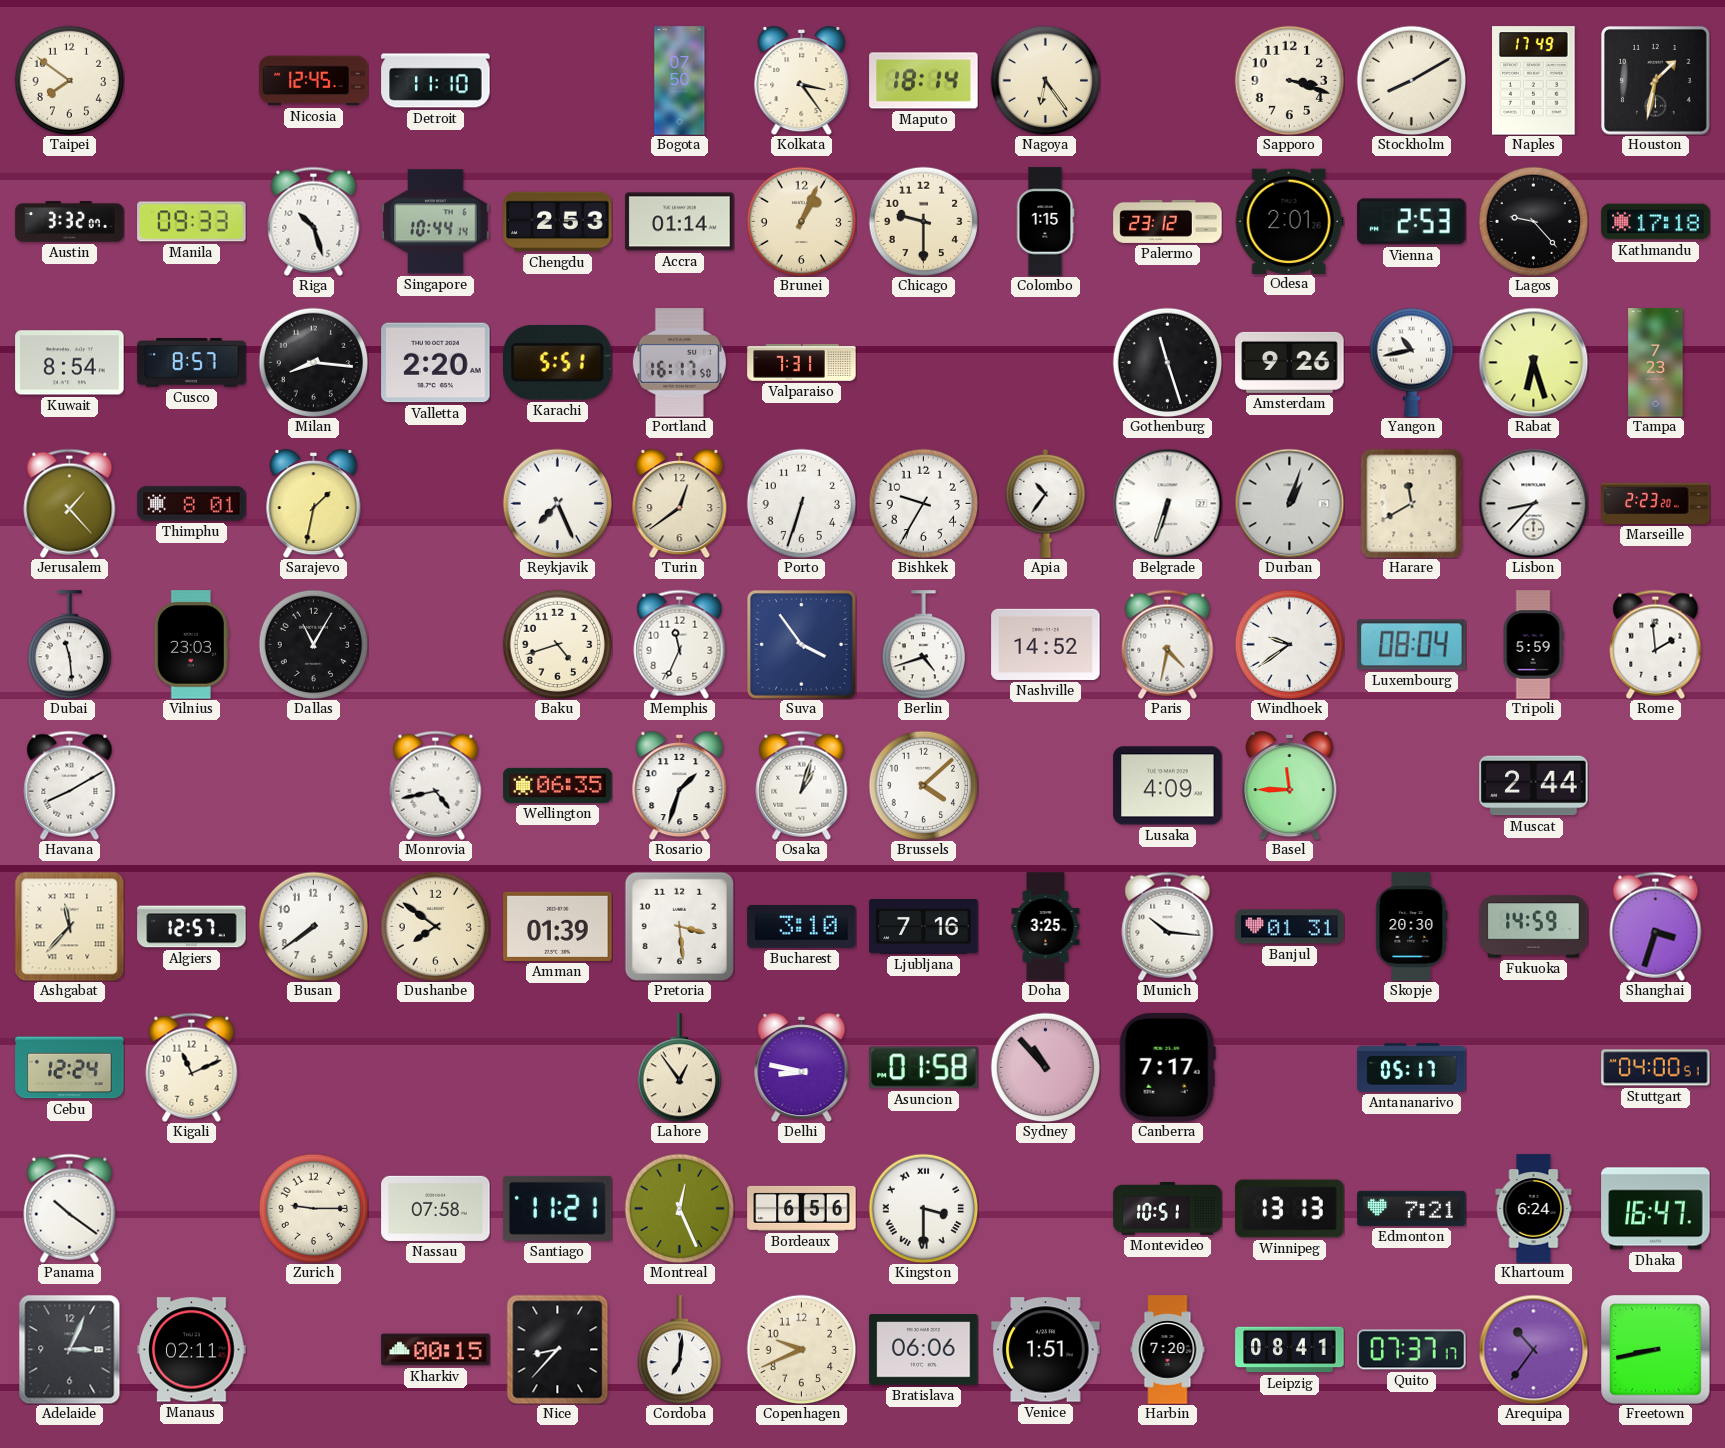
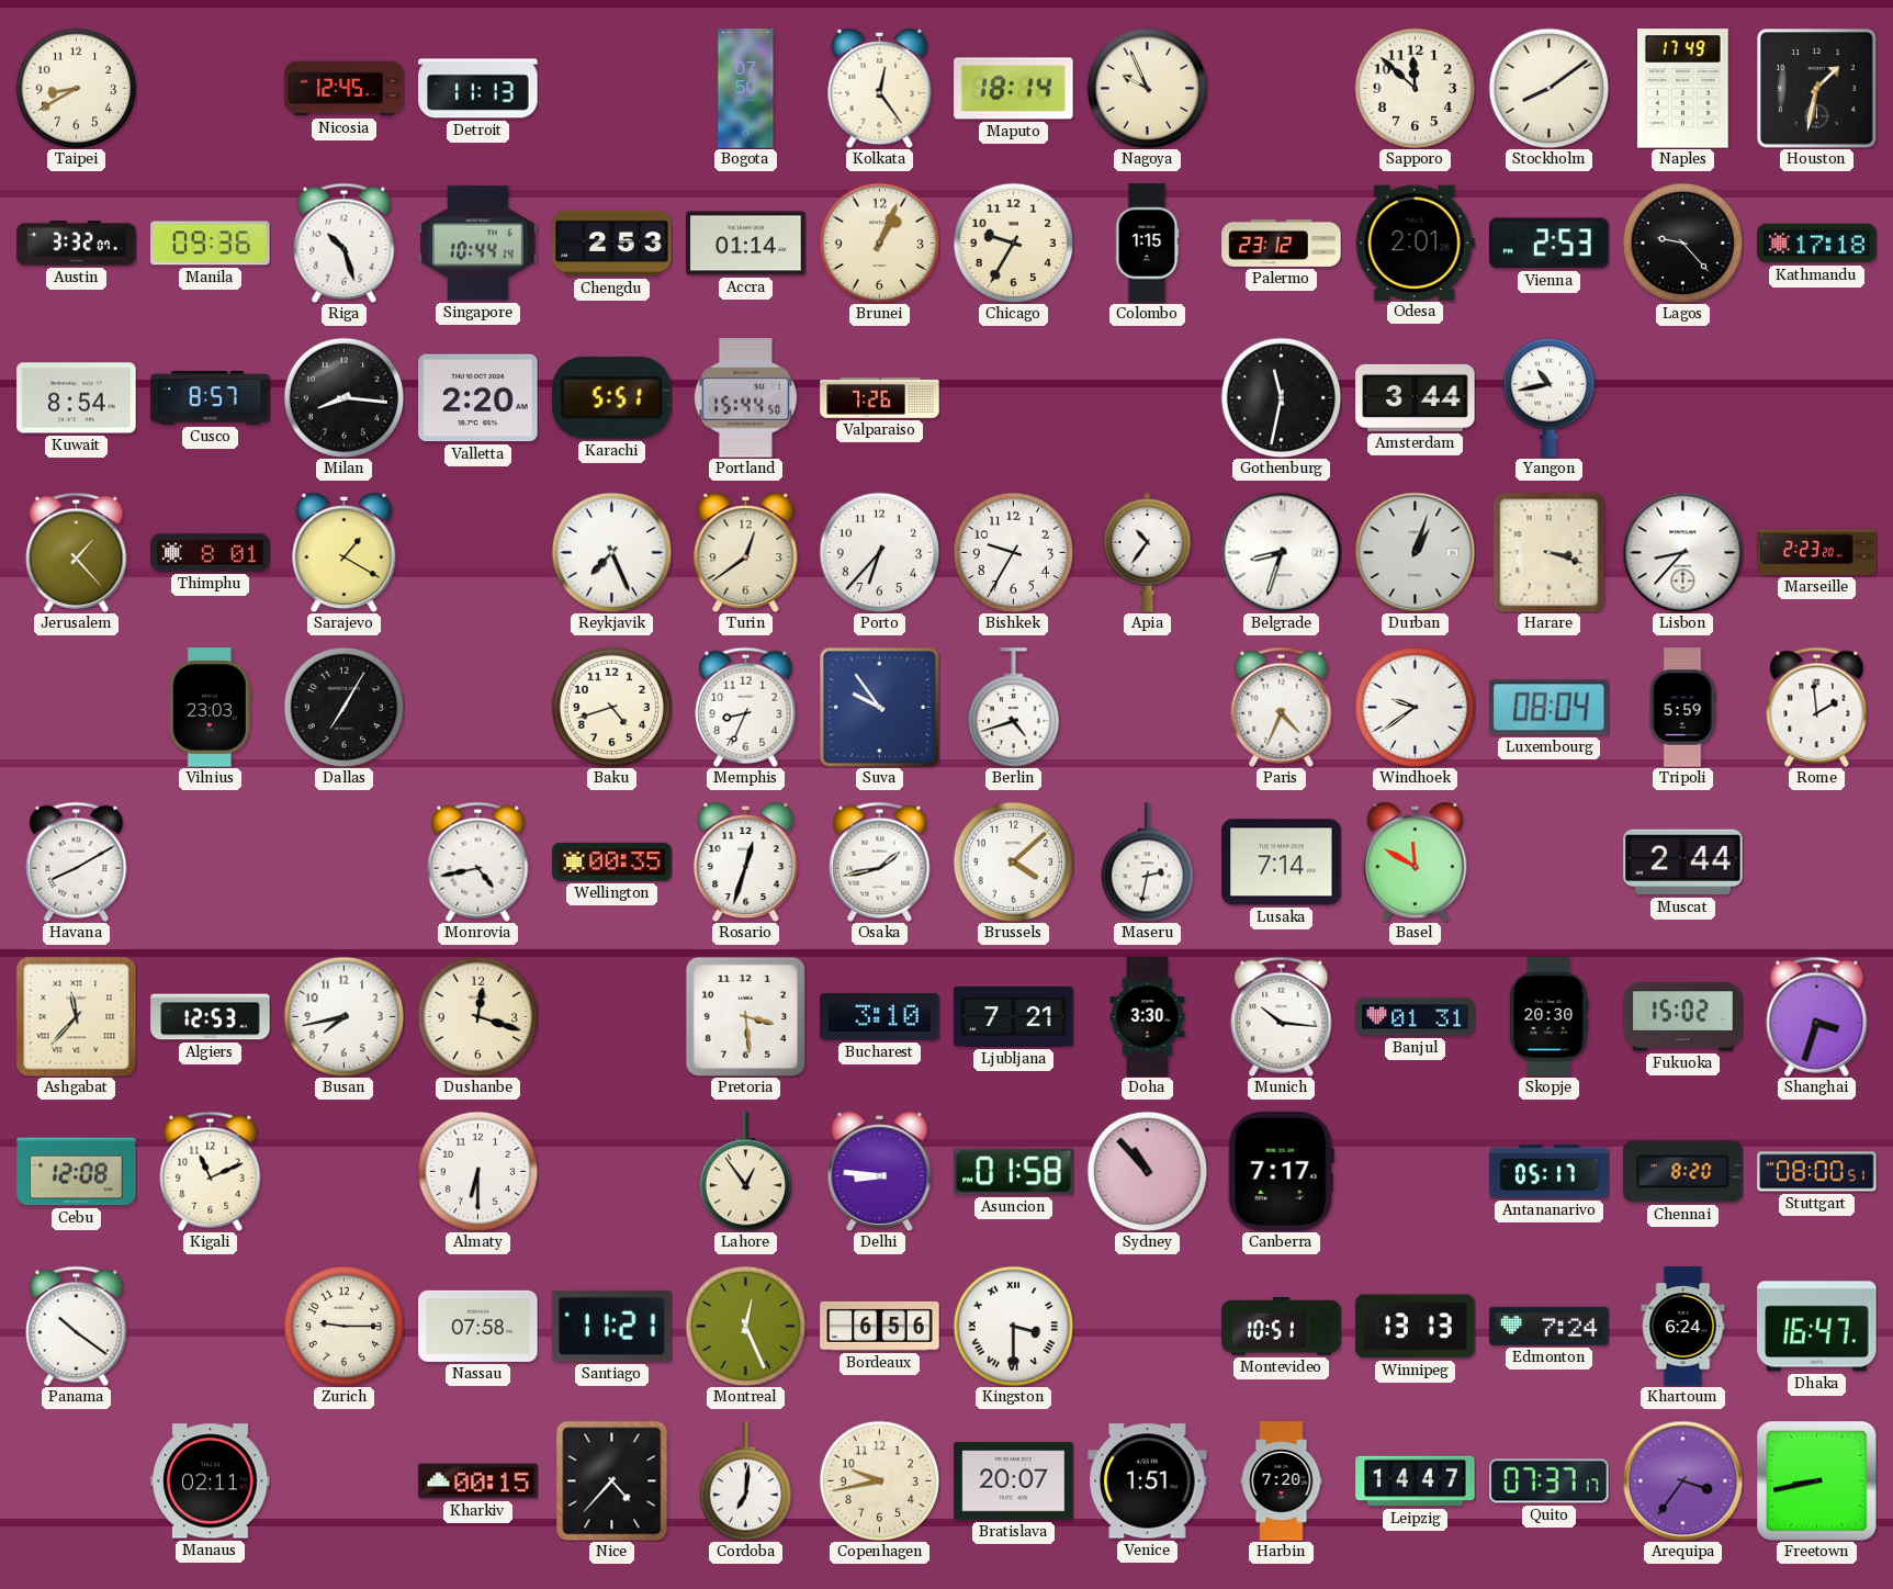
Taipei: 7:51 -> 8:40 (76, 88)
Detroit: 11:10 -> 11:13 (478, 89)
Kolkata: 3:24 -> 12:24 (880, 89)
Nagoya: 6:24 -> 9:56 (1147, 88)
Sapporo: 3:18 -> 11:52 (1415, 88)
Stockholm: 8:10 -> 8:09 (1548, 88)
Manila: 09:33 -> 09:36 (211, 244)
Chicago: 9:30 -> 9:35 (1013, 243)
Portland: 16:17 -> 15:44 (745, 398)
Valparaiso: 7:31 -> 7:26 (880, 398)
Gothenburg: 11:27 -> 11:32 (1281, 397)
Amsterdam: 9:26 -> 3:44 (1416, 397)
Rabat: 6:27 -> none (1533, 362)
Tampa: 7:23 -> none (1656, 363)
Sarajevo: 1:32 -> 1:20 (345, 553)
Porto: 6:33 -> 6:37 (879, 552)
Belgrade: 6:33 -> 8:33 (1281, 552)
Harare: 11:40 -> 3:18 (1550, 552)
Dubai: 11:29 -> none (69, 645)
Dallas: 11:05 -> 7:05 (343, 707)
Memphis: 11:34 -> 8:34 (746, 707)
Suva: 3:54 -> 9:54 (880, 708)
Nashville: 14:52 -> none (1046, 644)
Paris: 4:32 -> 4:34 (1282, 707)
Wellington: 06:35 -> 00:35 (612, 861)
Rosario: 1:33 -> 12:33 (746, 863)
Osaka: 1:03 -> 1:43 (880, 861)
Maseru: none -> 2:32 (1147, 863)
Lusaka: 4:09 -> 7:14 (1282, 863)
Basel: 11:45 -> 11:50 (1416, 863)
Algiers: 12:57 -> 12:53 (211, 1017)
Busan: 7:39 -> 7:43 (343, 1016)
Dushanbe: 7:51 -> 12:18 (477, 1016)
Amman: 01:39 -> none (558, 926)
Ljubljana: 7:16 -> 7:21 (1014, 1017)
Doha: 3:25 -> 3:30 (1148, 1017)
Fukuoka: 14:59 -> 15:02 (1683, 1017)
Cebu: 12:24 -> 12:08 (77, 1172)
Almaty: none -> 6:30 (477, 1171)
Delhi: 8:47 -> 8:46 (880, 1172)
Chennai: none -> 8:20 (1683, 1172)
Stuttgart: 04:00 -> 08:00 (1817, 1172)
Edmonton: 7:21 -> 7:24 (1550, 1326)
Adelaide: 3:04 -> none (70, 1349)
Nice: 8:37 -> 4:37 (612, 1480)
Copenhagen: 9:41 -> 9:43 (879, 1480)
Bratislava: 06:06 -> 20:07 (1014, 1481)
Leipzig: 08:41 -> 14:47 (1416, 1481)
Arequipa: 10:36 -> 3:36 (1682, 1480)
